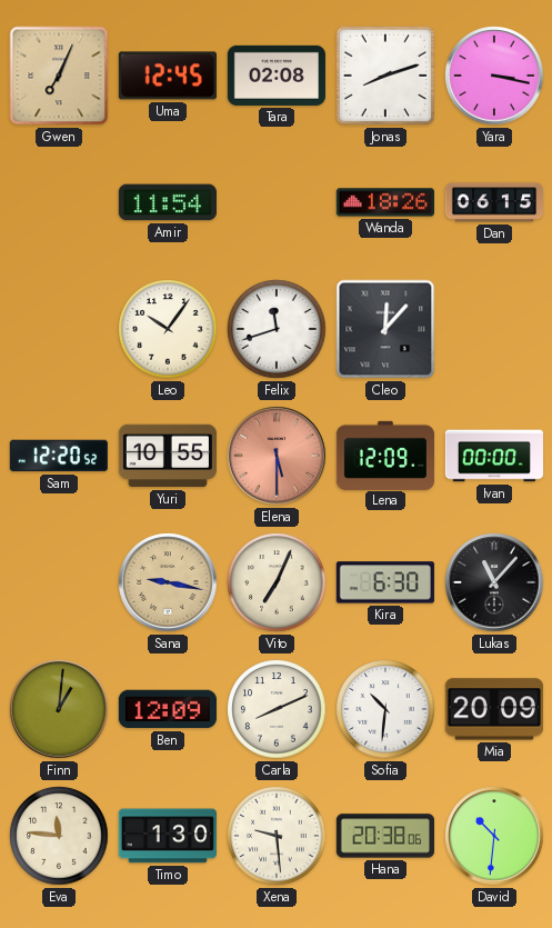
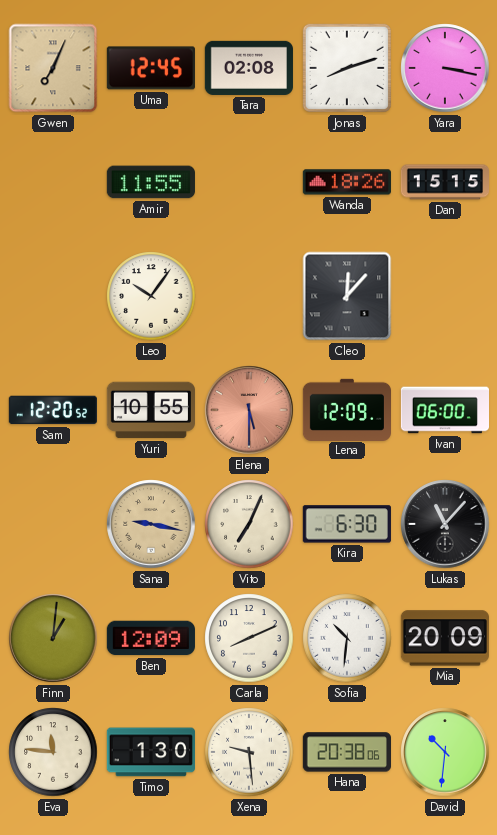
Amir: 11:54 -> 11:55 (151, 182)
Dan: 06:15 -> 15:15 (444, 182)
Felix: 11:42 -> none (277, 329)
Ivan: 00:00 -> 06:00 (444, 410)
